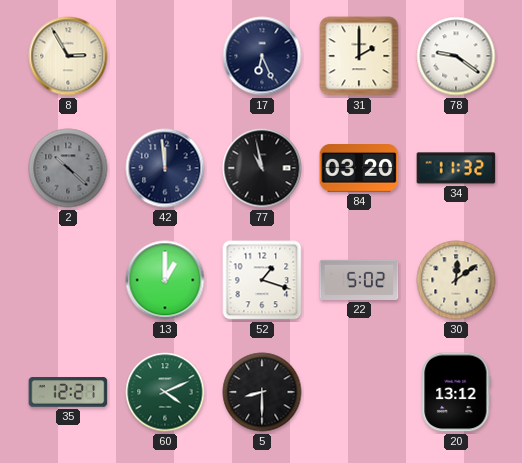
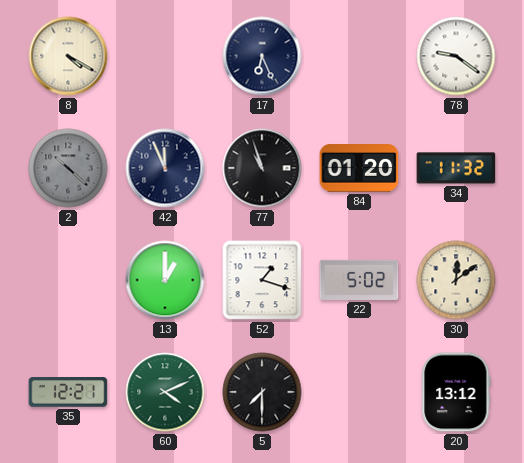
8: 2:55 -> 4:20 (68, 56)
31: 2:00 -> none (359, 56)
42: 11:59 -> 11:56 (165, 168)
77: 10:58 -> 10:57 (262, 168)
84: 03:20 -> 01:20 (359, 168)
5: 8:30 -> 7:30 (262, 392)
